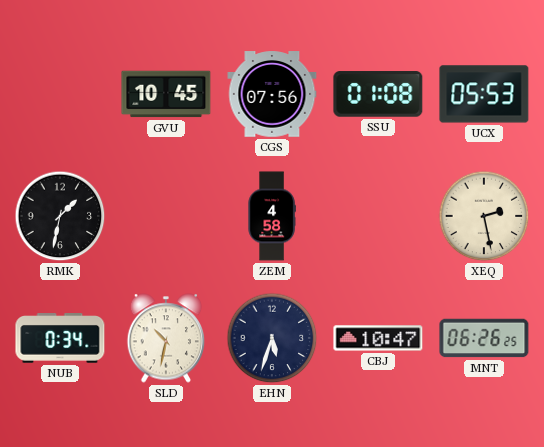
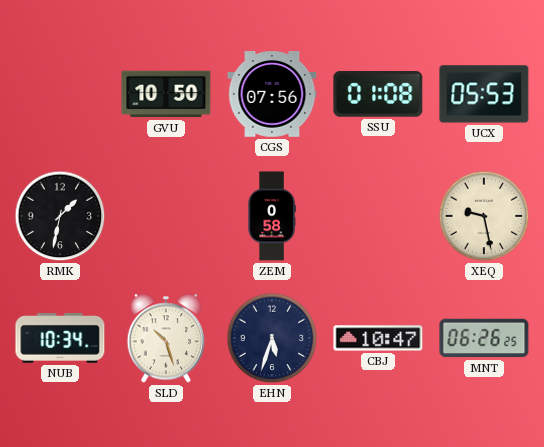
GVU: 10:45 -> 10:50 (166, 94)
ZEM: 4:58 -> 0:58 (272, 216)
XEQ: 2:28 -> 9:28 (484, 216)
NUB: 0:34 -> 10:34 (60, 338)
SLD: 10:32 -> 10:27 (166, 338)
